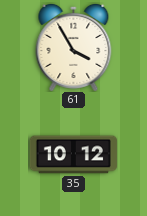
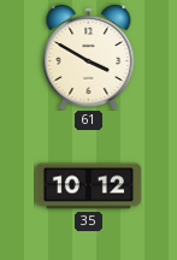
61: 3:55 -> 3:50 (89, 57)
